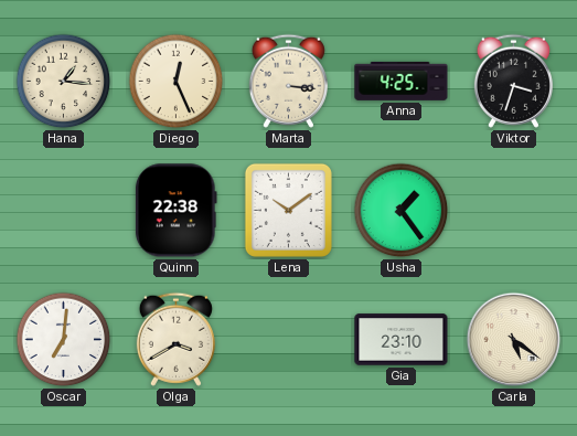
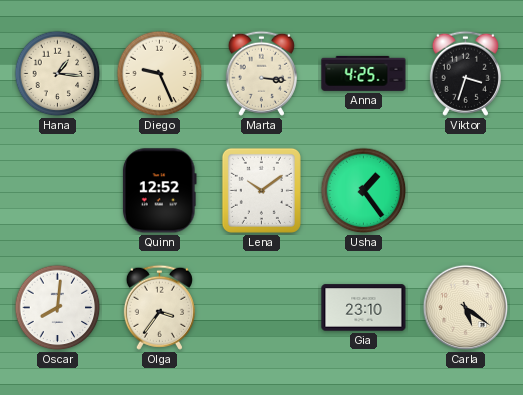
Diego: 12:26 -> 9:26 (160, 74)
Quinn: 22:38 -> 12:52 (159, 191)
Oscar: 7:01 -> 8:01 (58, 308)
Olga: 3:40 -> 3:36 (159, 307)
